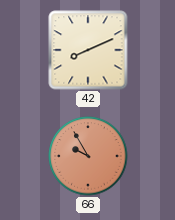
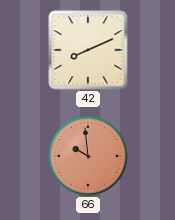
66: 9:55 -> 9:59 (88, 156)
